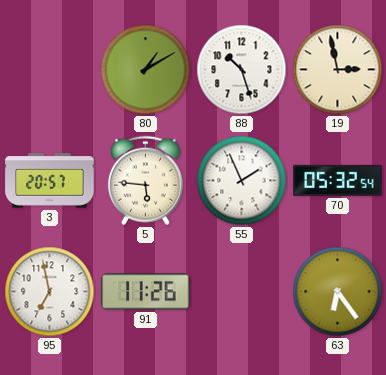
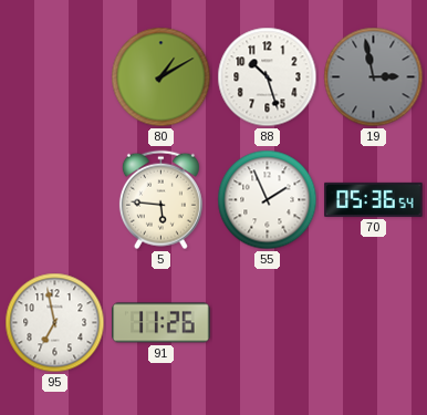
19 dial: cream -> grey (374, 77)
3: 20:57 -> none (50, 181)
70: 05:32 -> 05:36 (374, 199)
63: 6:24 -> none (338, 292)
